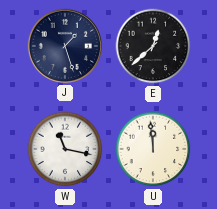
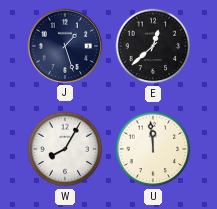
W: 11:17 -> 8:05 (65, 149)
